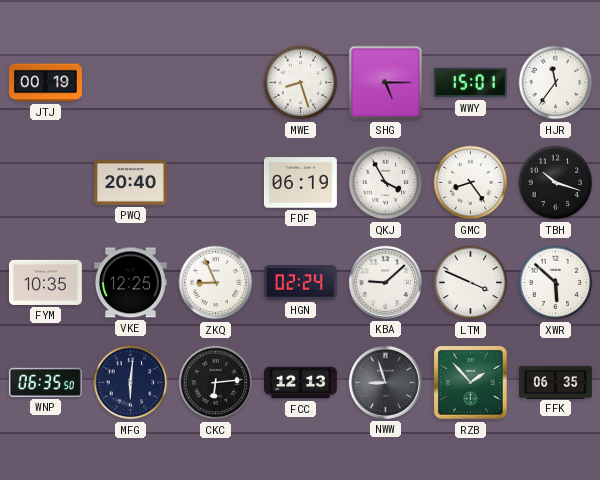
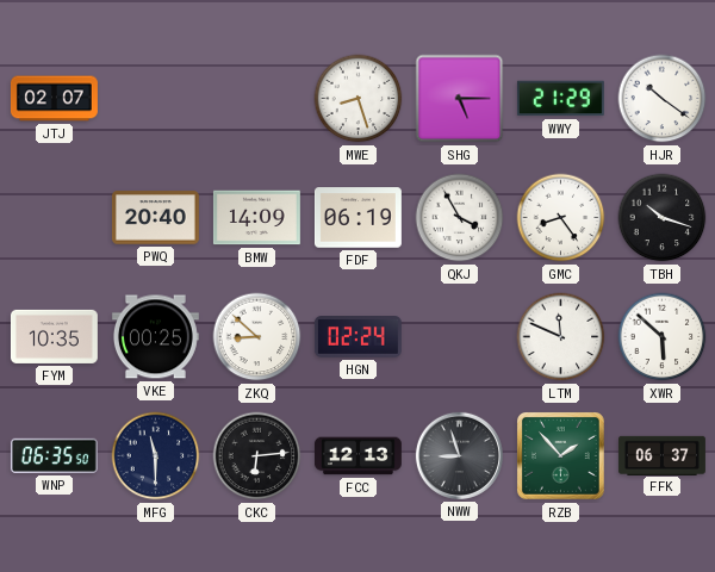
JTJ: 00:19 -> 02:07 (54, 99)
WWY: 15:01 -> 21:29 (560, 99)
HJR: 11:36 -> 10:21 (663, 99)
BMW: none -> 14:09 (256, 218)
VKE: 12:25 -> 00:25 (155, 337)
ZKQ: 8:56 -> 8:52 (257, 337)
KBA: 9:08 -> none (385, 282)
LTM: 3:49 -> 11:49 (561, 337)
MFG: 6:01 -> 11:30 (156, 456)
FFK: 06:35 -> 06:37 (661, 455)
